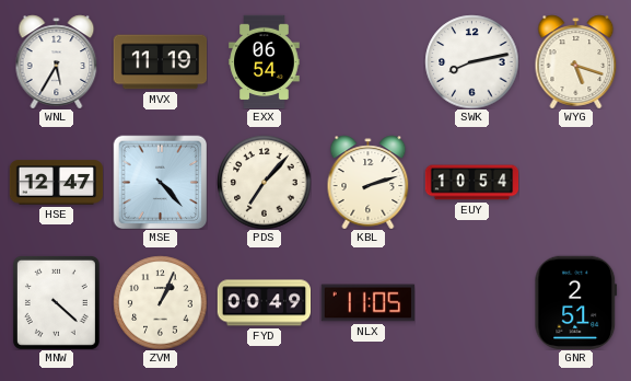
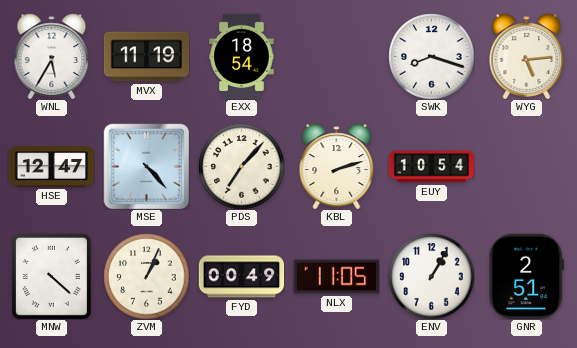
EXX: 06:54 -> 18:54 (242, 56)
SWK: 8:13 -> 8:18 (431, 56)
WYG: 5:18 -> 5:14 (527, 56)
ENV: none -> 1:05 (431, 276)
